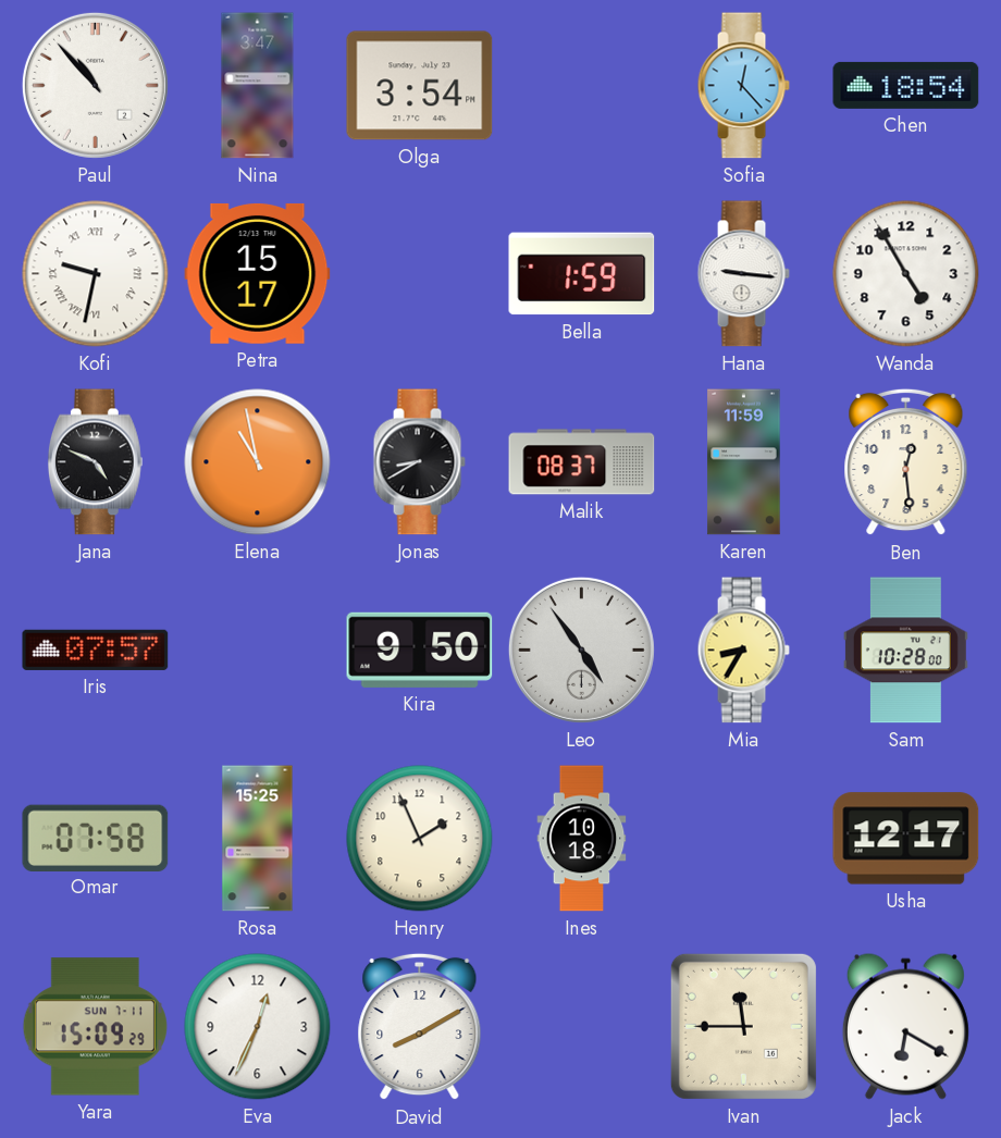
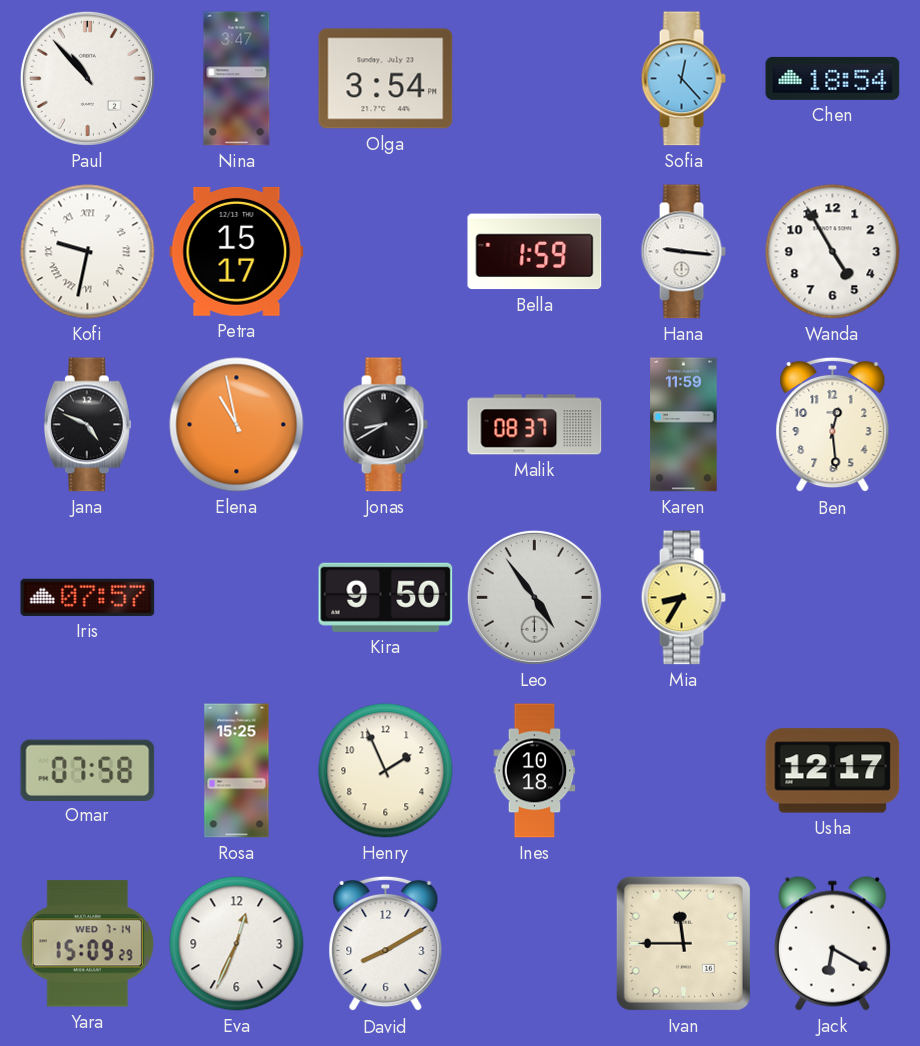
Sam: 10:28 -> none (905, 651)
Yara date: SUN 7-11 -> WED 7-14 (87, 944)
